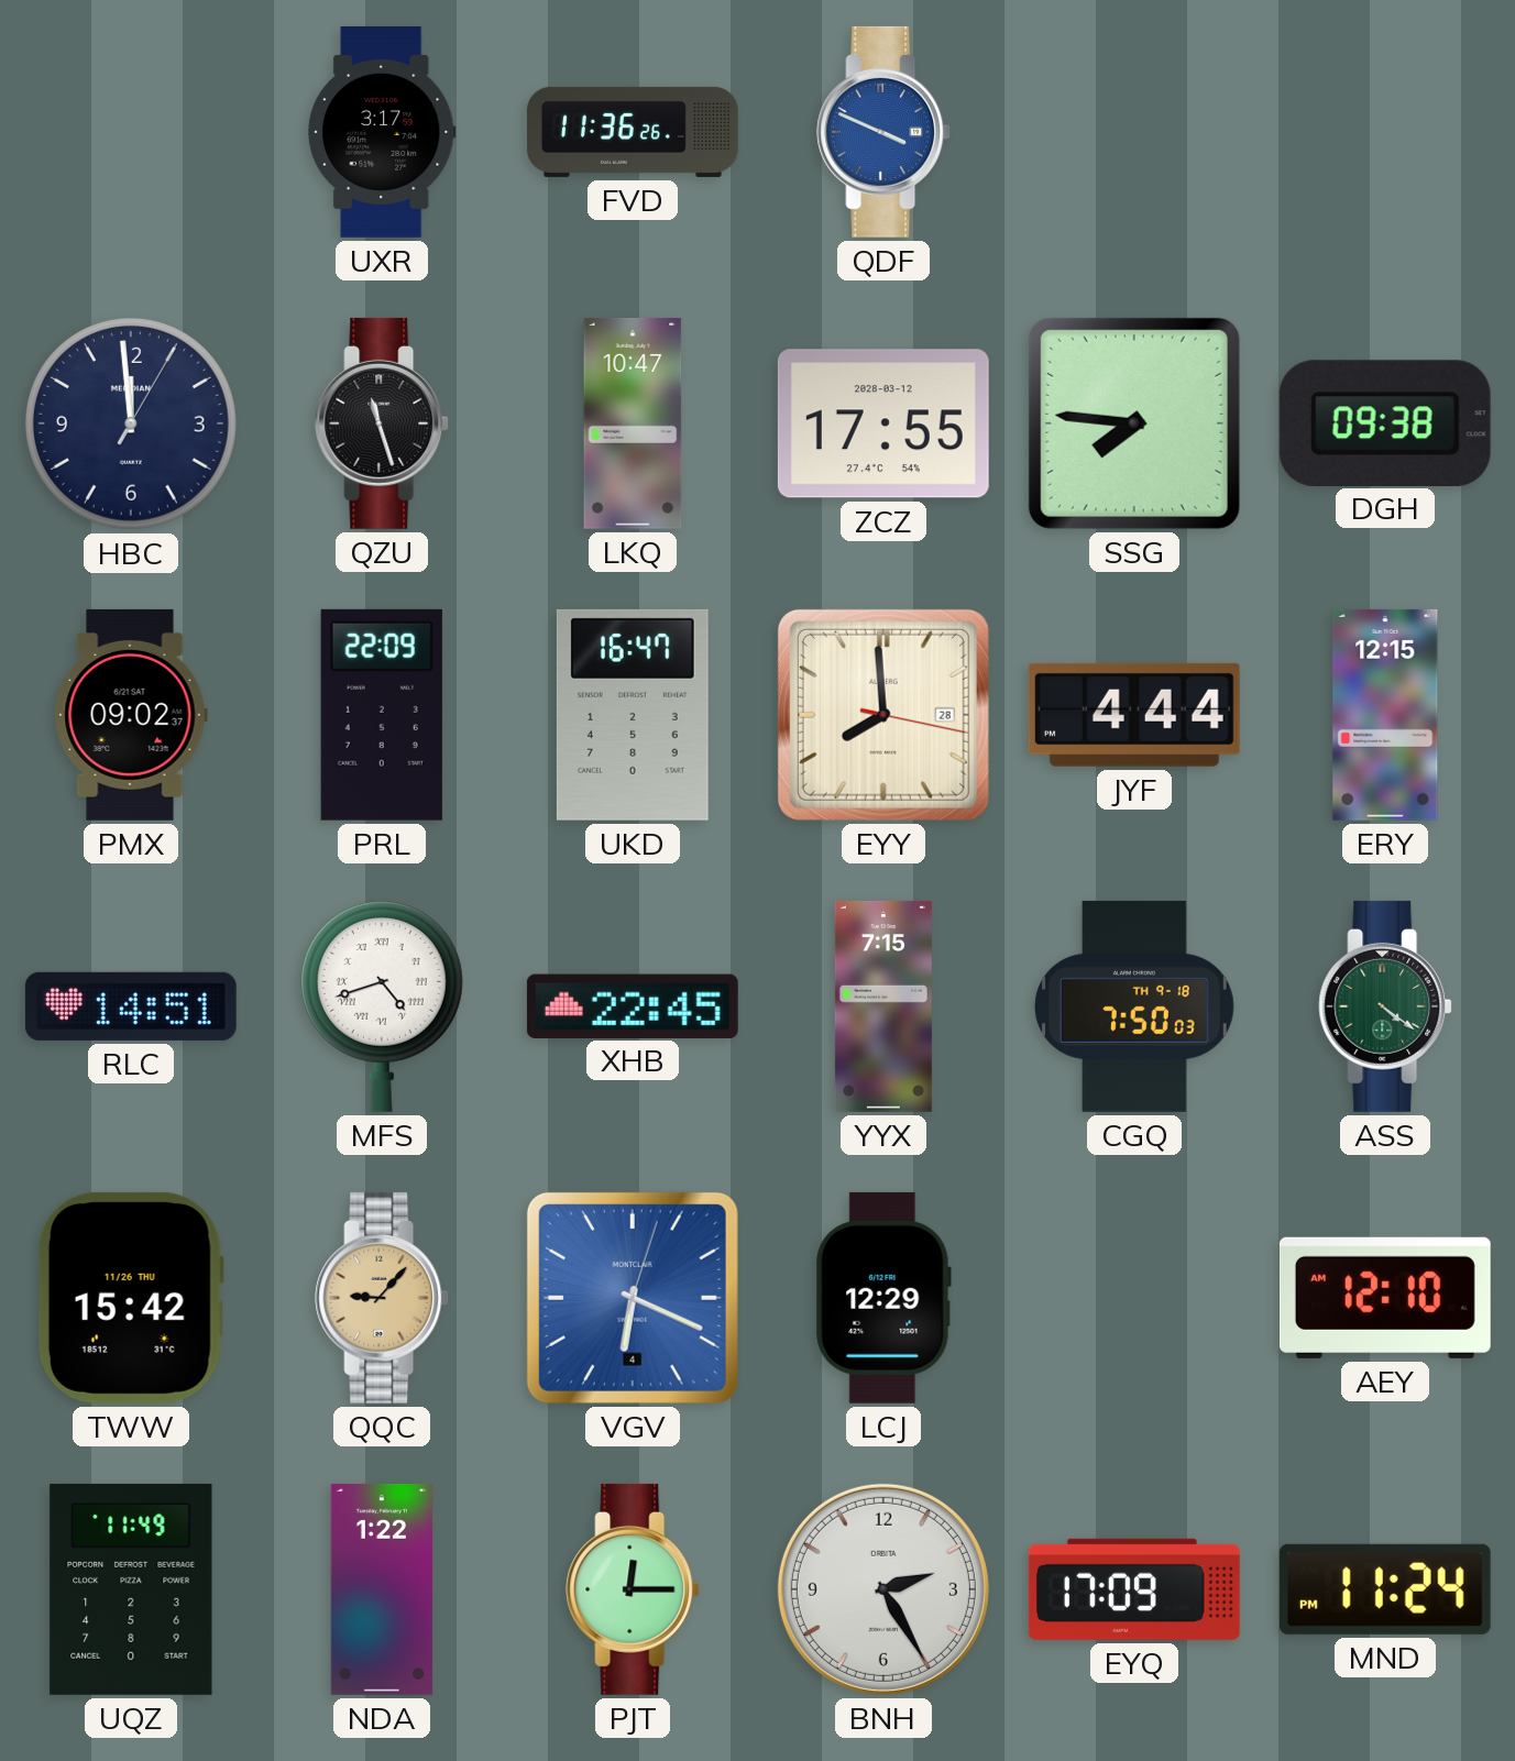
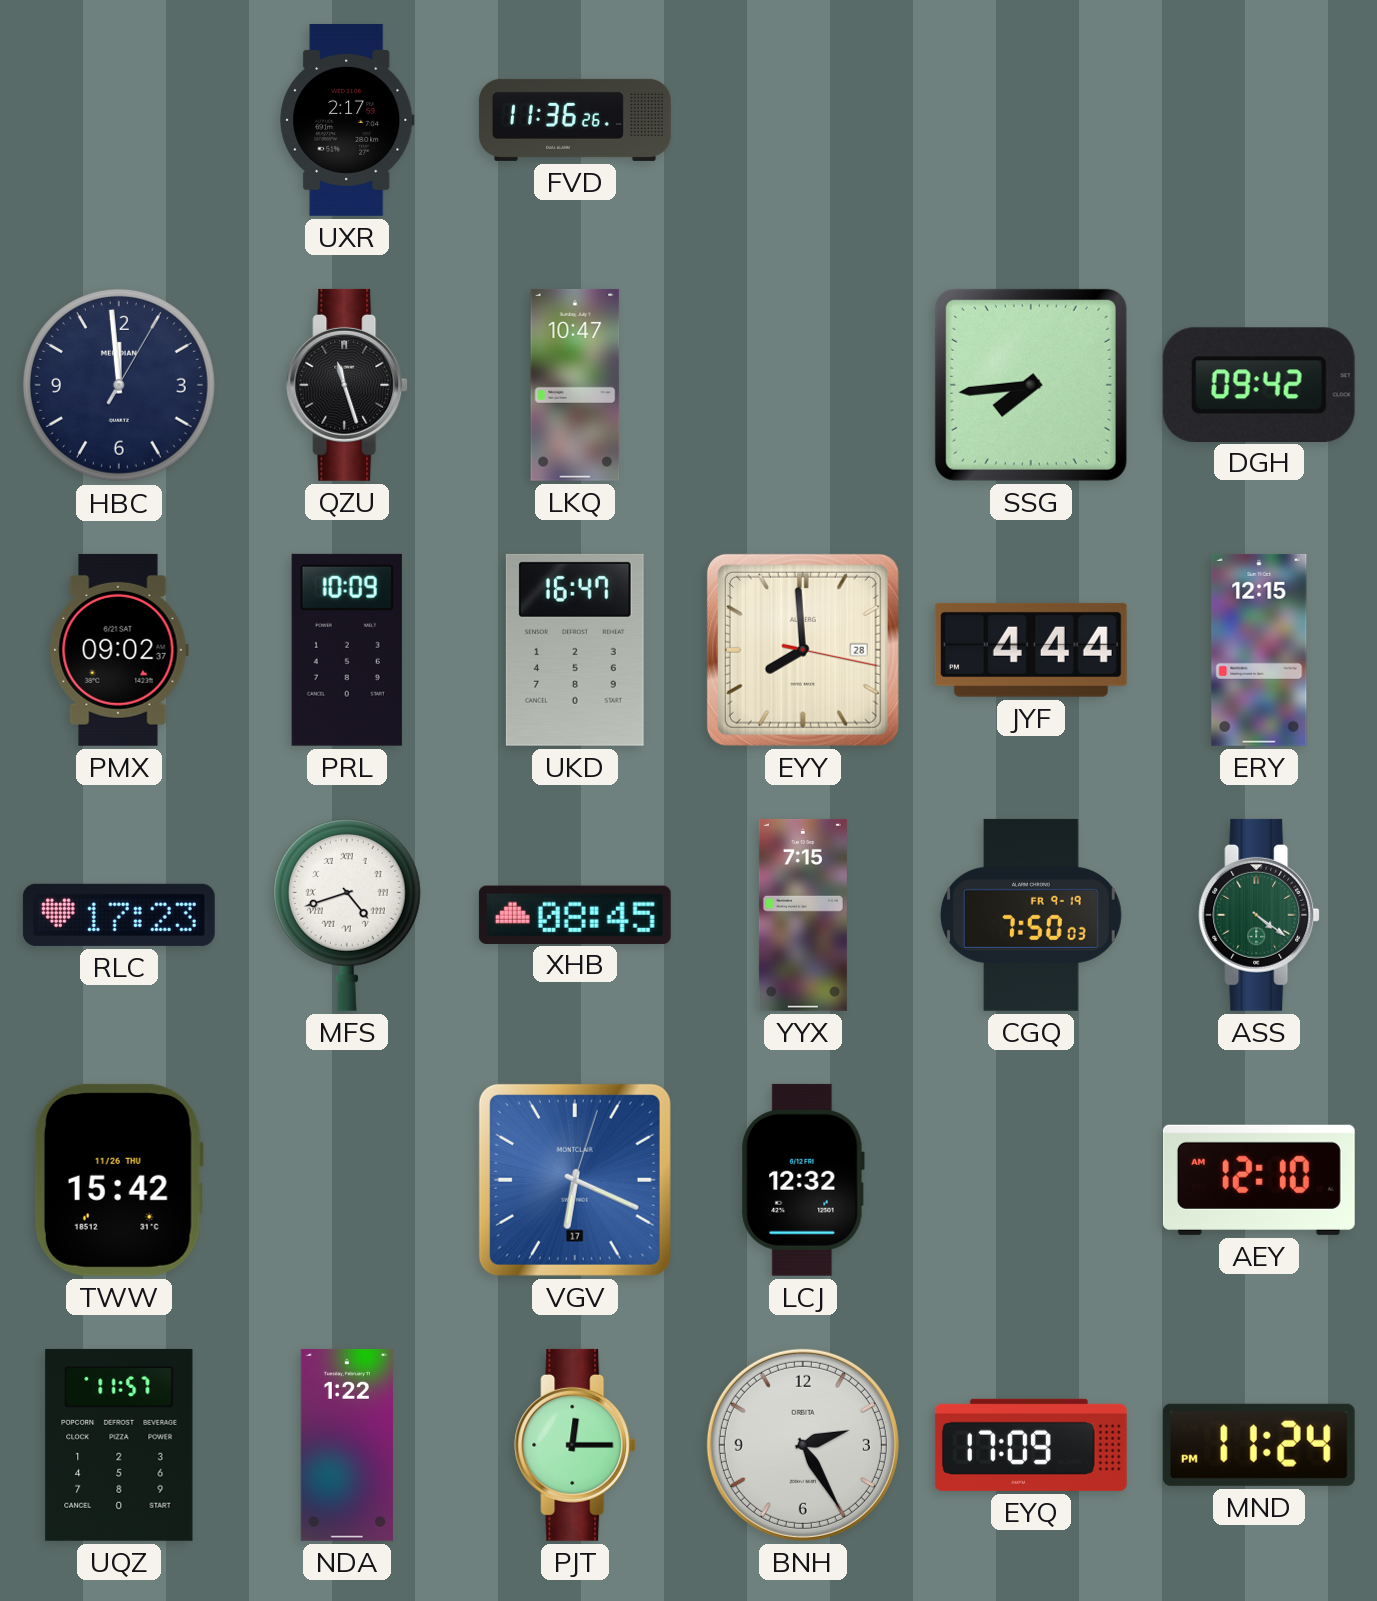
UXR: 3:17 -> 2:17 (347, 120)
QDF: 3:49 -> none (883, 132)
ZCZ: 17:55 -> none (883, 423)
SSG: 7:46 -> 7:44 (1031, 385)
DGH: 09:38 -> 09:42 (1259, 384)
PRL: 22:09 -> 10:09 (347, 650)
RLC: 14:51 -> 17:23 (119, 915)
XHB: 22:45 -> 08:45 (575, 914)
CGQ date: TH 9-18 -> FR 9-19 (1031, 915)
QQC: 9:07 -> none (382, 1298)
VGV date: 4 -> 17 (575, 1180)
LCJ: 12:29 -> 12:32 (803, 1180)
UQZ: 11:49 -> 11:57 (119, 1445)
